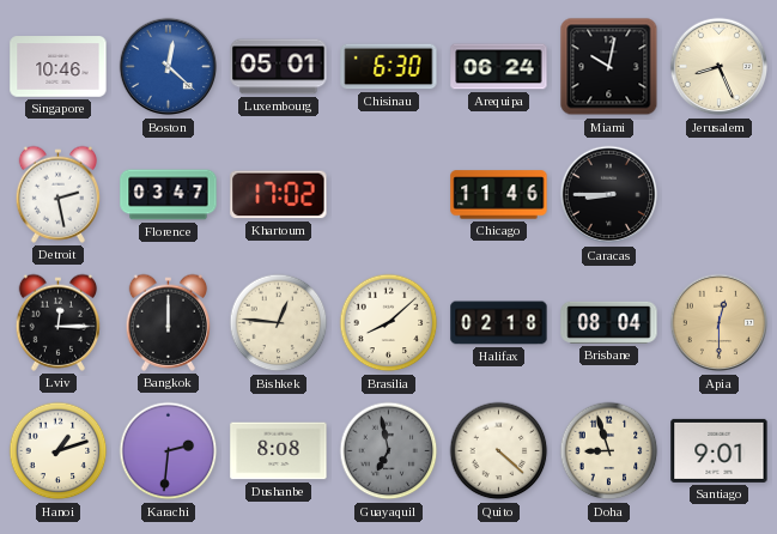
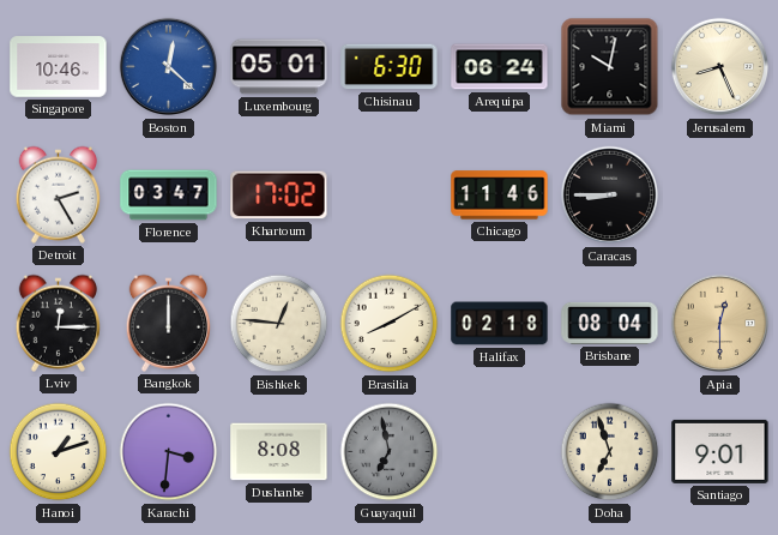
Detroit: 2:28 -> 2:25 (58, 194)
Brasilia: 8:08 -> 8:10 (390, 324)
Karachi: 2:31 -> 3:31 (169, 452)
Quito: 4:22 -> none (499, 451)
Doha: 8:57 -> 6:57 (610, 452)
